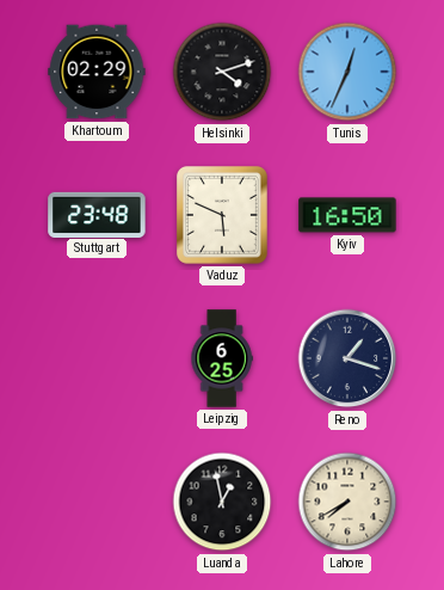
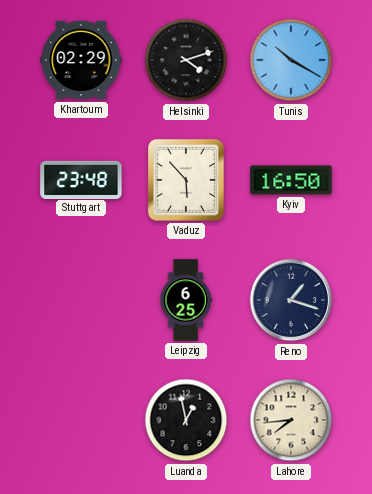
Tunis: 12:34 -> 10:20 (291, 60)
Vaduz: 5:49 -> 5:53 (186, 180)
Lahore: 7:40 -> 7:44 (291, 420)
